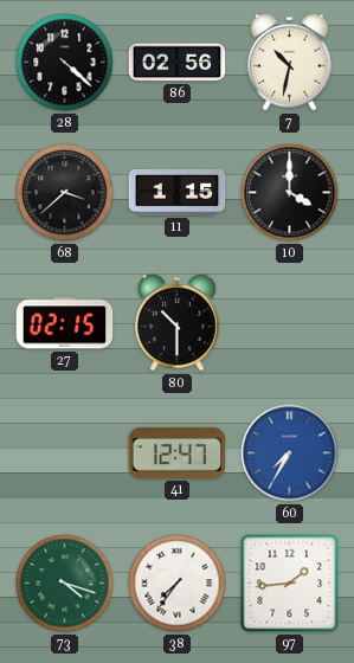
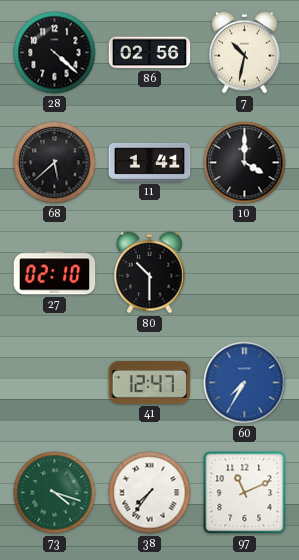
68: 3:38 -> 5:38 (55, 163)
11: 1:15 -> 1:41 (150, 162)
27: 02:15 -> 02:10 (55, 273)
97: 1:44 -> 11:11 (245, 493)
